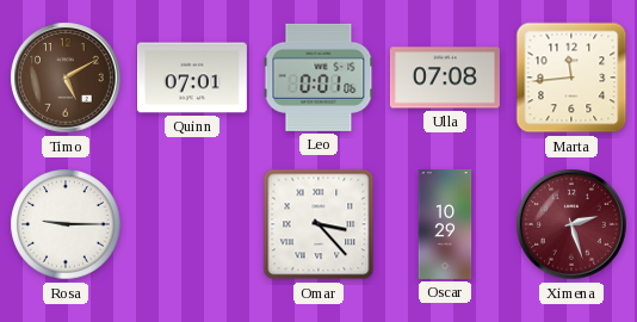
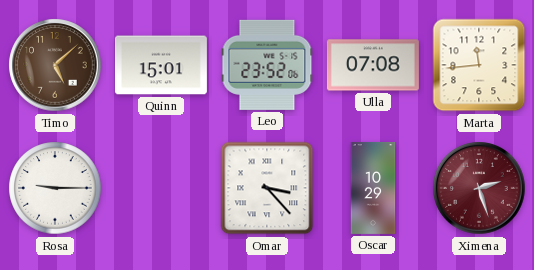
Timo: 5:10 -> 5:08 (55, 65)
Quinn: 07:01 -> 15:01 (161, 65)
Leo: 0:01 -> 23:52 (267, 65)
